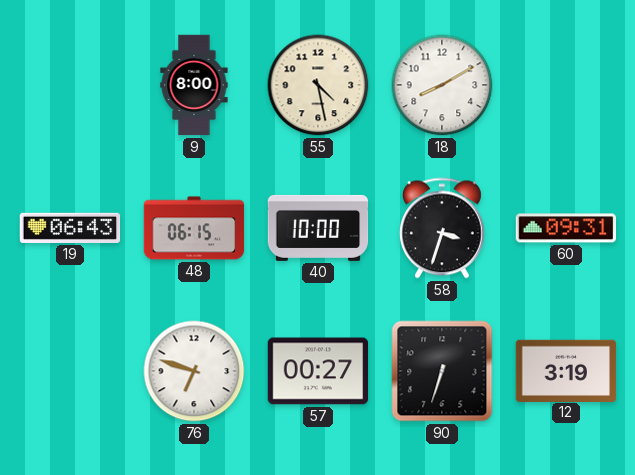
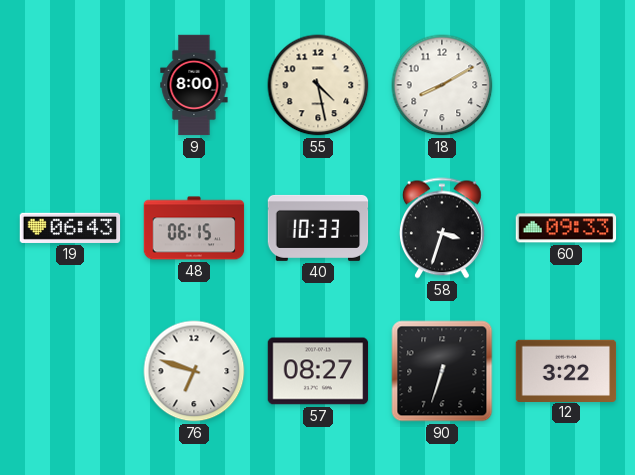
40: 10:00 -> 10:33 (318, 228)
60: 09:31 -> 09:33 (566, 228)
57: 00:27 -> 08:27 (318, 371)
12: 3:19 -> 3:22 (566, 370)
